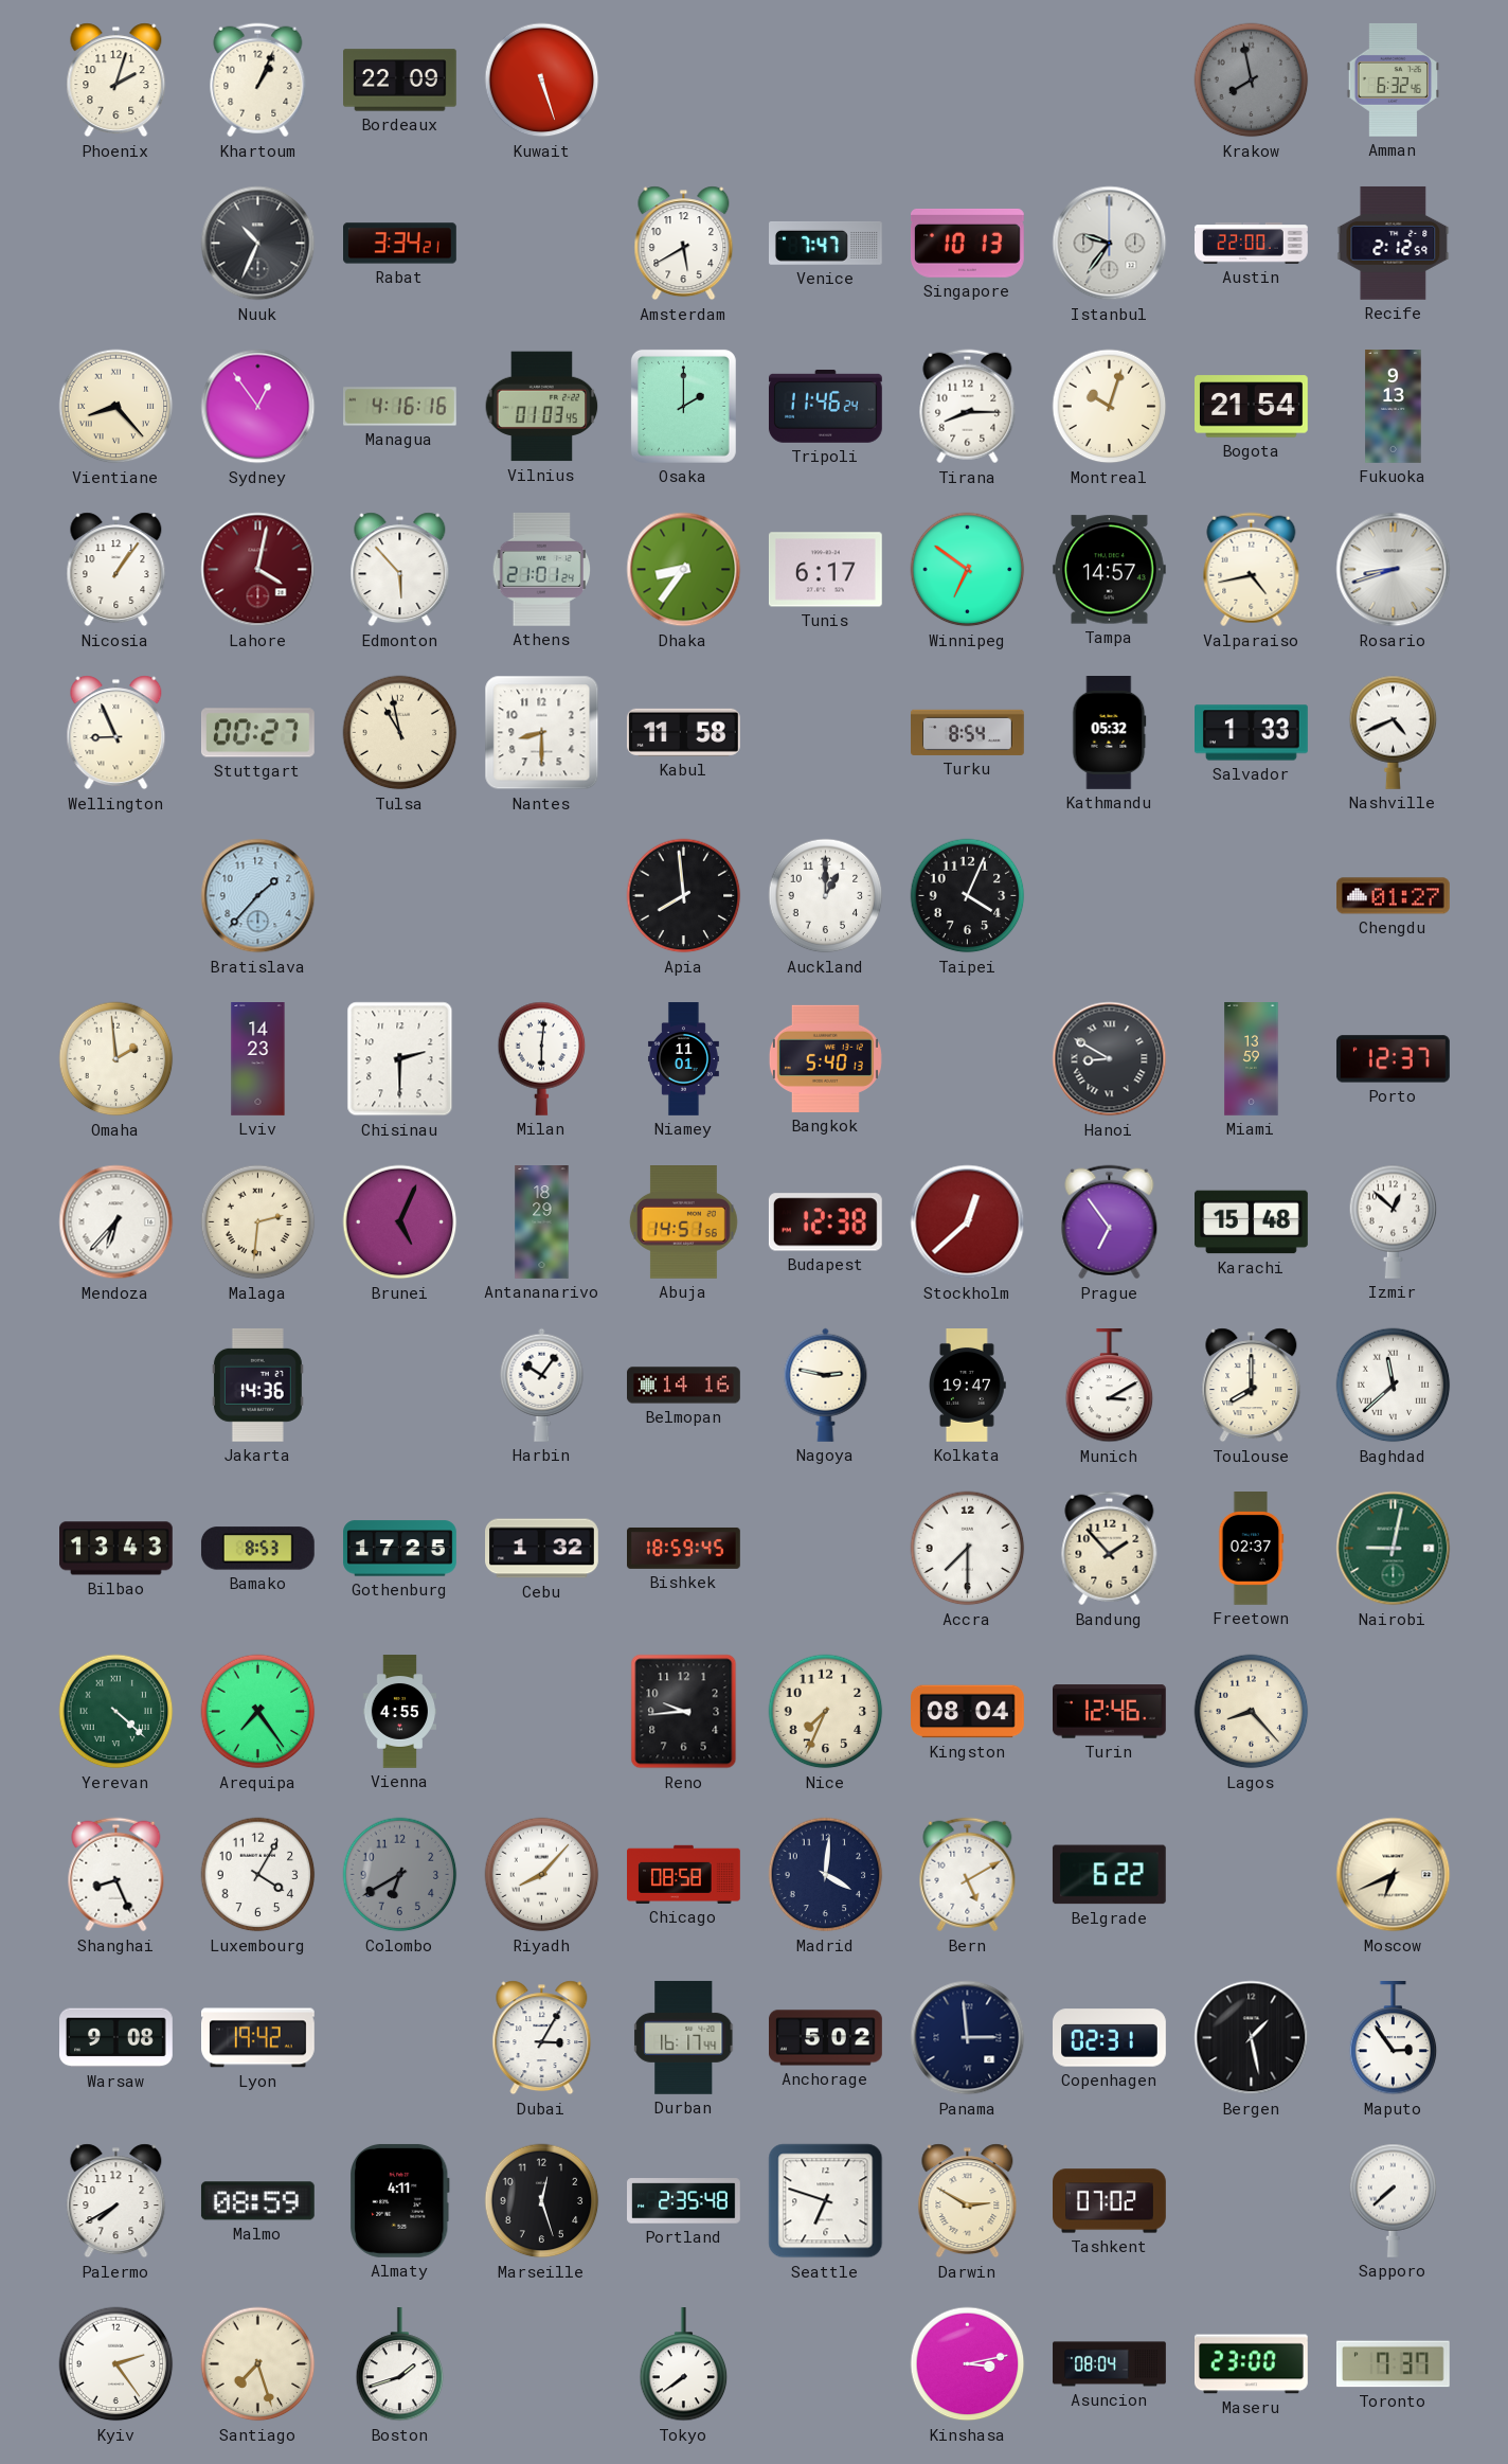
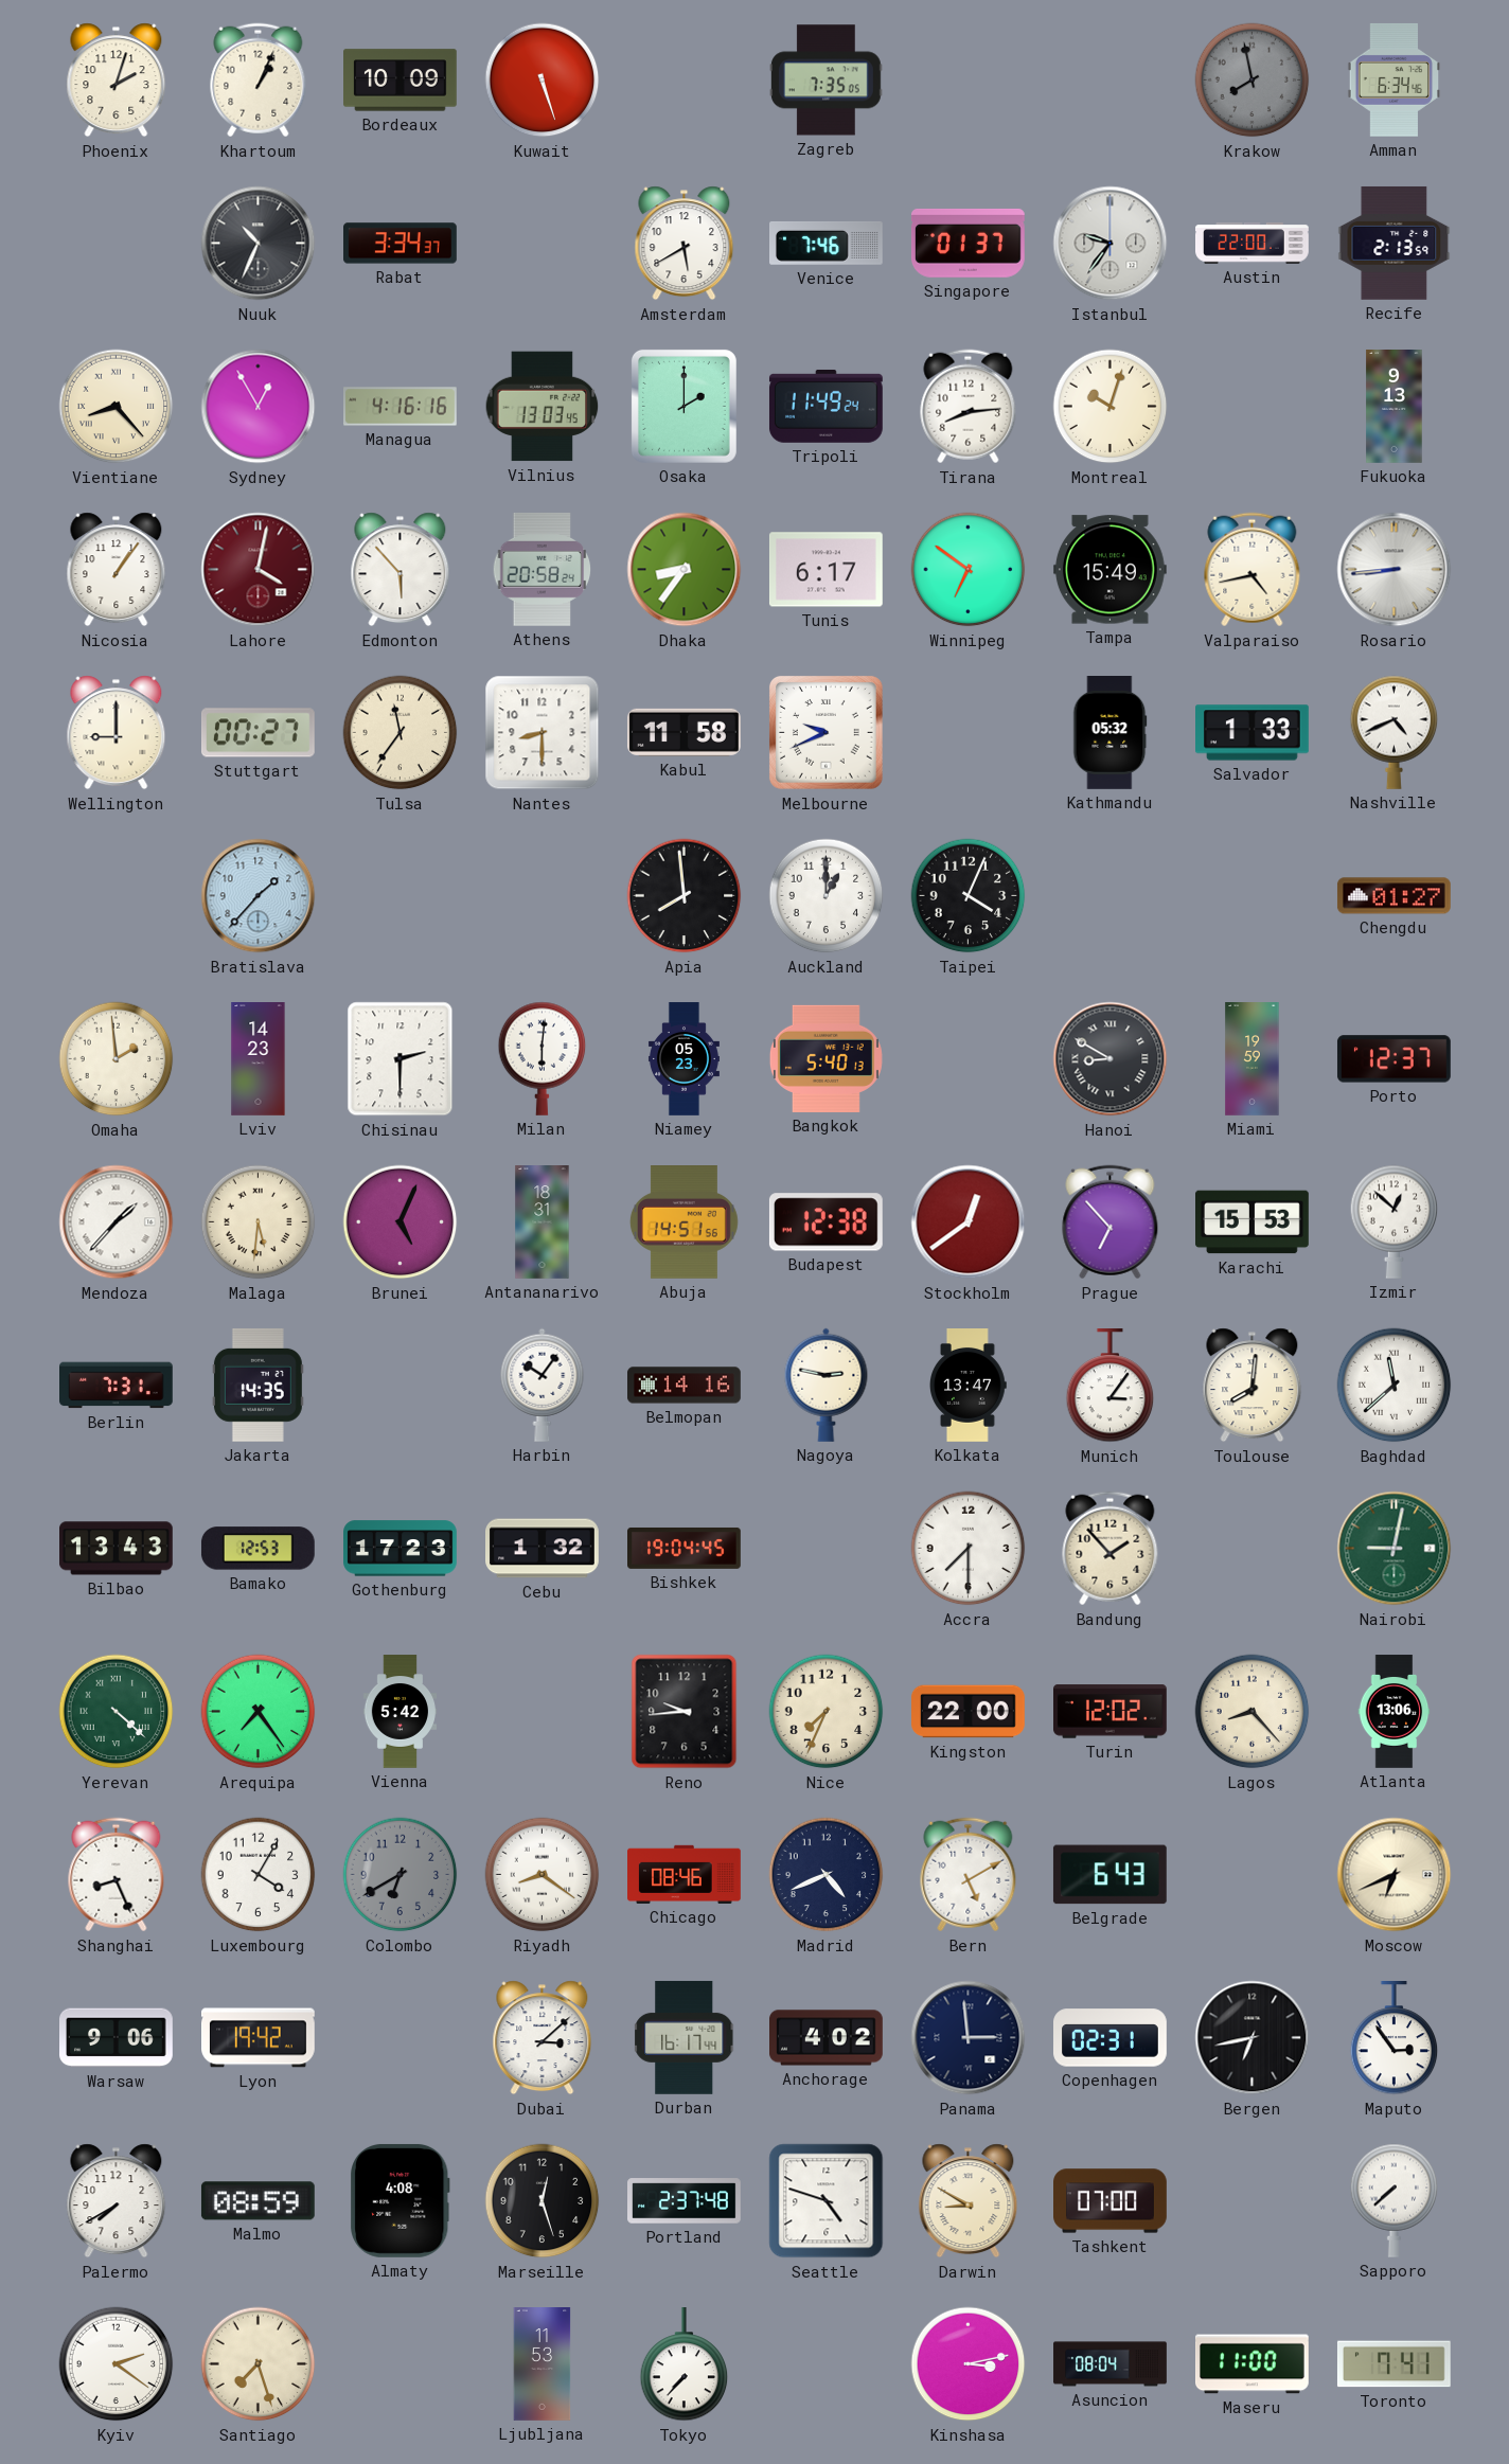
Bordeaux: 22:09 -> 10:09 (401, 81)
Zagreb: none -> 7:35 (827, 81)
Amman: 6:32 -> 6:34 (1395, 79)
Rabat: 3:34:21 -> 3:34:37 (401, 244)
Venice: 7:47 -> 7:46 (827, 244)
Singapore: 10:13 -> 01:37 (969, 243)
Recife: 2:12 -> 2:13 (1395, 243)
Sydney: 12:54 -> 12:55 (259, 407)
Vilnius: 01:03 -> 13:03 (543, 407)
Tripoli: 11:46 -> 11:49 (825, 406)
Tirana: 8:15 -> 8:14 (969, 407)
Bogota: 21:54 -> none (1252, 407)
Athens: 21:01 -> 20:58 (543, 569)
Tampa: 14:57 -> 15:49 (1109, 570)
Rosario: 8:42 -> 8:44 (1395, 570)
Wellington: 8:56 -> 9:00 (117, 733)
Tulsa: 10:58 -> 11:36 (401, 733)
Melbourne: none -> 9:41 (827, 733)
Turku: 8:54 -> none (968, 732)
Niamey: 11:01 -> 05:23 (684, 1059)
Miami: 13:59 -> 19:59 (1253, 1059)
Mendoza: 6:37 -> 1:37 (117, 1222)
Malaga: 2:31 -> 5:31 (259, 1222)
Antananarivo: 18:29 -> 18:31 (543, 1222)
Stockholm: 12:38 -> 12:39 (969, 1222)
Prague: 6:54 -> 6:53 (1111, 1222)
Karachi: 15:48 -> 15:53 (1253, 1222)
Berlin: none -> 7:31 (117, 1386)
Jakarta: 14:36 -> 14:35 (258, 1385)
Kolkata: 19:47 -> 13:47 (969, 1386)
Munich: 3:10 -> 3:06 (1111, 1386)
Toulouse: 8:00 -> 8:01 (1253, 1386)
Bamako: 8:53 -> 12:53 (258, 1549)
Gothenburg: 17:25 -> 17:23 (401, 1549)
Bishkek: 18:59 -> 19:04 (685, 1548)
Freetown: 02:37 -> none (1251, 1549)
Vienna: 4:55 -> 5:42 (401, 1712)
Kingston: 08:04 -> 22:00 (969, 1712)
Turin: 12:46 -> 12:02 (1111, 1712)
Atlanta: none -> 13:06 (1395, 1712)
Riyadh: 8:07 -> 8:21 (543, 1875)
Chicago: 08:58 -> 08:46 (685, 1874)
Madrid: 4:01 -> 4:41 (827, 1875)
Belgrade: 6:22 -> 6:43 (1109, 1875)
Warsaw: 9:08 -> 9:06 (117, 2038)
Dubai: 3:05 -> 3:08 (543, 2038)
Anchorage: 5:02 -> 4:02 (827, 2038)
Bergen: 1:28 -> 6:43 (1253, 2038)
Almaty: 4:11 -> 4:08 (401, 2200)
Portland: 2:35 -> 2:37 (685, 2201)
Seattle: 6:48 -> 4:48 (827, 2201)
Darwin: 2:50 -> 8:50 (969, 2201)
Tashkent: 07:02 -> 07:00 (1111, 2201)
Kyiv: 2:24 -> 2:21 (117, 2364)
Boston: 1:42 -> none (400, 2364)
Ljubljana: none -> 11:53 (543, 2364)
Tokyo: 7:39 -> 7:37 (685, 2364)
Maseru: 23:00 -> 11:00 (1253, 2364)
Toronto: 7:37 -> 7:41 (1393, 2364)
